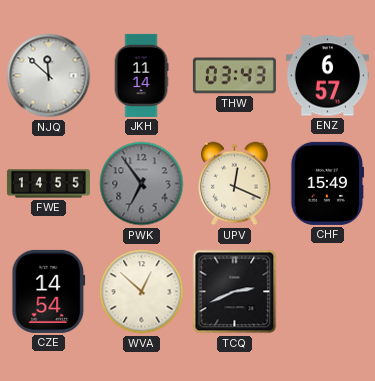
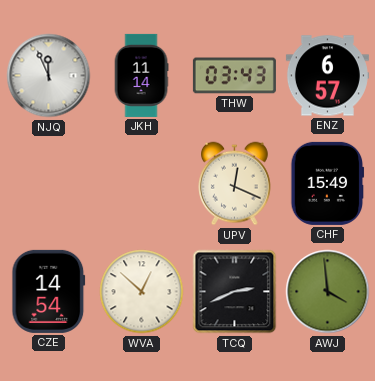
NJQ: 11:52 -> 11:56 (49, 76)
FWE: 14:55 -> none (48, 184)
PWK: 6:54 -> none (142, 184)
AWJ: none -> 3:59 (328, 292)
